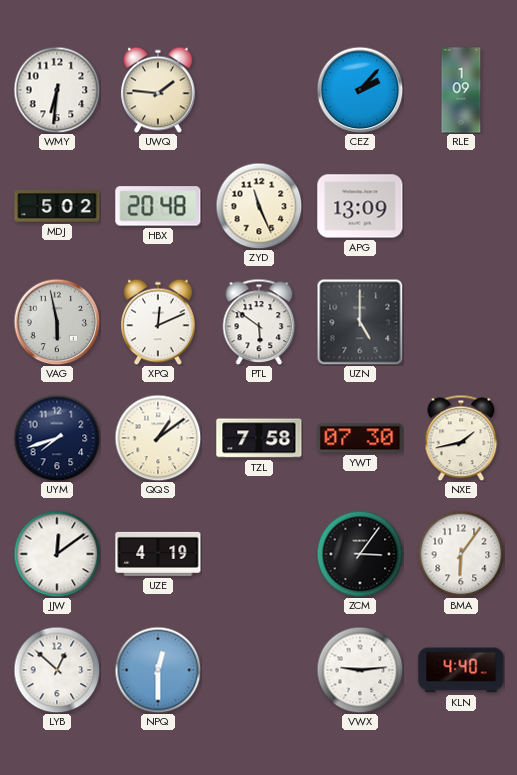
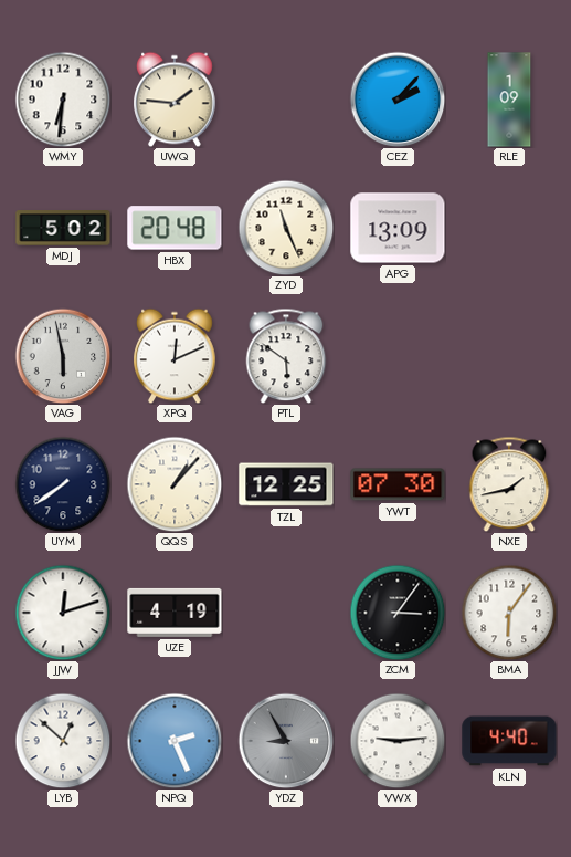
UZN: 5:00 -> none (360, 322)
UYM: 7:42 -> 7:39 (63, 484)
QQS: 1:09 -> 1:07 (175, 484)
TZL: 7:58 -> 12:25 (286, 484)
JJW: 12:09 -> 12:12 (63, 613)
NPQ: 12:30 -> 2:26 (175, 741)
YDZ: none -> 8:55 (286, 741)
